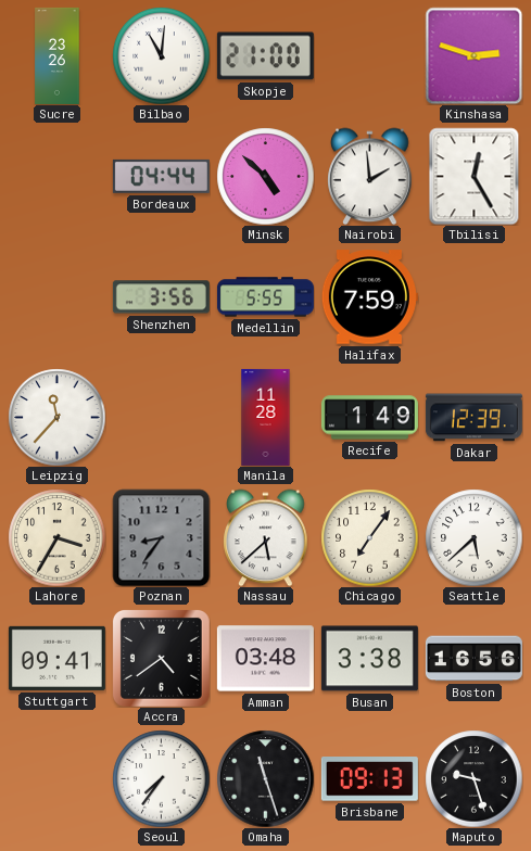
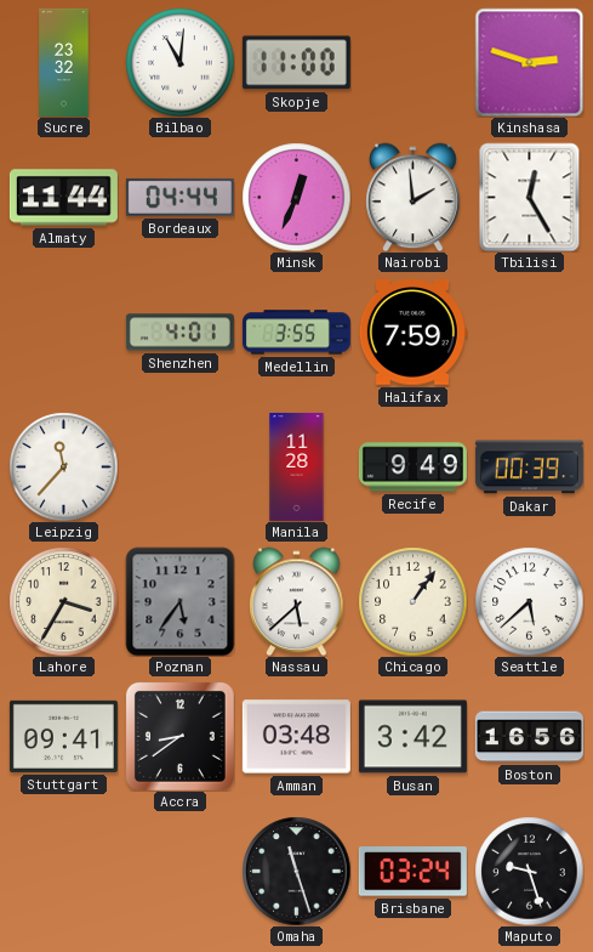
Sucre: 23:26 -> 23:32 (64, 62)
Skopje: 21:00 -> 11:00 (296, 63)
Almaty: none -> 11:44 (63, 198)
Minsk: 4:52 -> 12:34 (296, 197)
Shenzhen: 3:56 -> 4:01 (179, 333)
Medellin: 5:55 -> 3:55 (296, 333)
Recife: 1:49 -> 9:49 (412, 467)
Dakar: 12:39 -> 00:39 (529, 467)
Poznan: 8:36 -> 5:36 (179, 601)
Chicago: 7:06 -> 1:06 (412, 601)
Accra: 4:39 -> 8:39 (179, 736)
Busan: 3:38 -> 3:42 (412, 737)
Seoul: 7:36 -> none (161, 778)
Brisbane: 09:13 -> 03:24 (412, 872)
